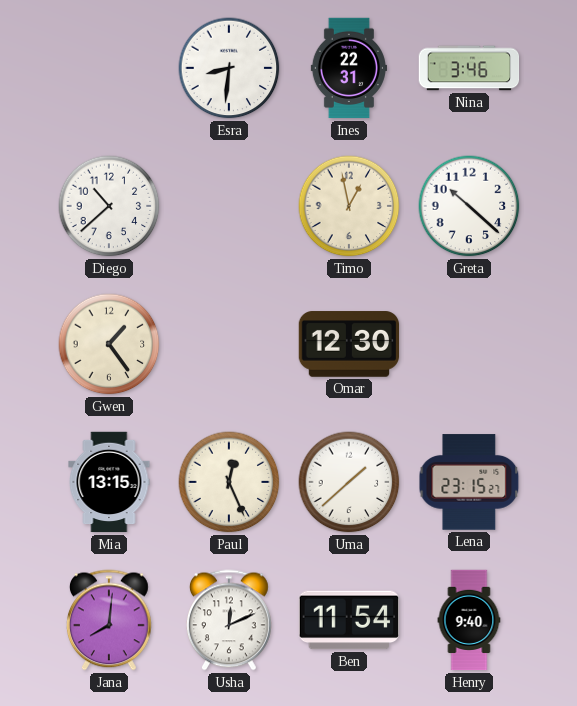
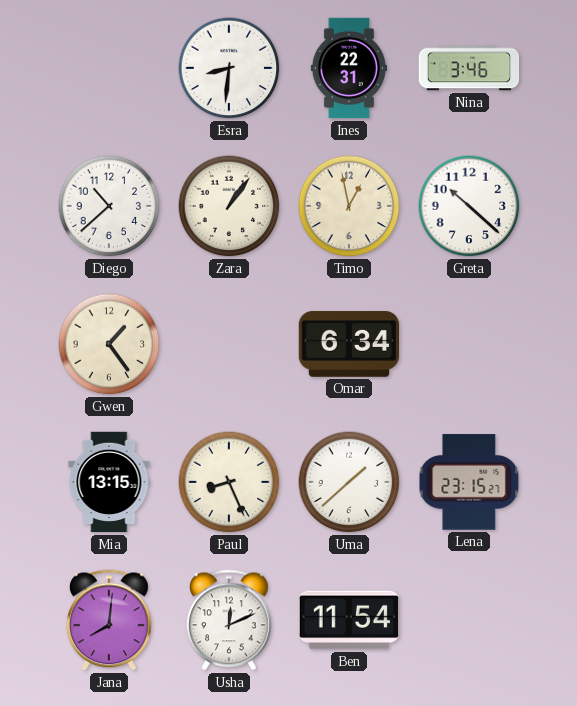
Zara: none -> 1:06 (229, 206)
Omar: 12:30 -> 6:34 (349, 344)
Paul: 12:26 -> 8:26 (229, 482)
Henry: 9:40 -> none (469, 620)
